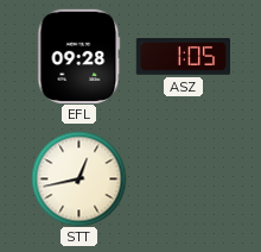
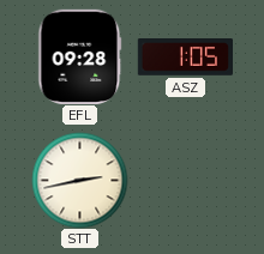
STT: 12:43 -> 2:43 (79, 180)
